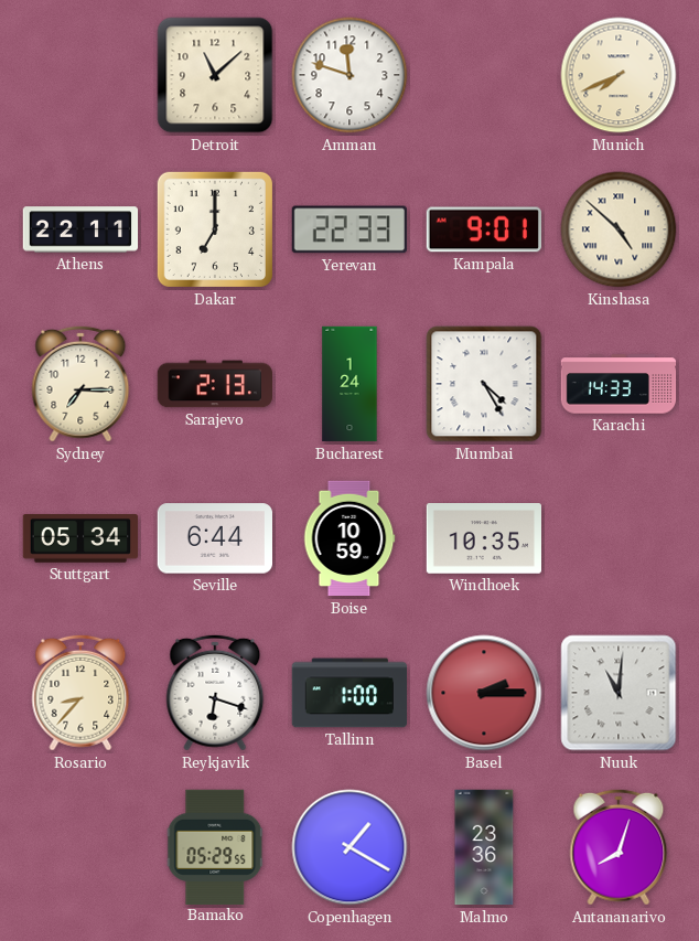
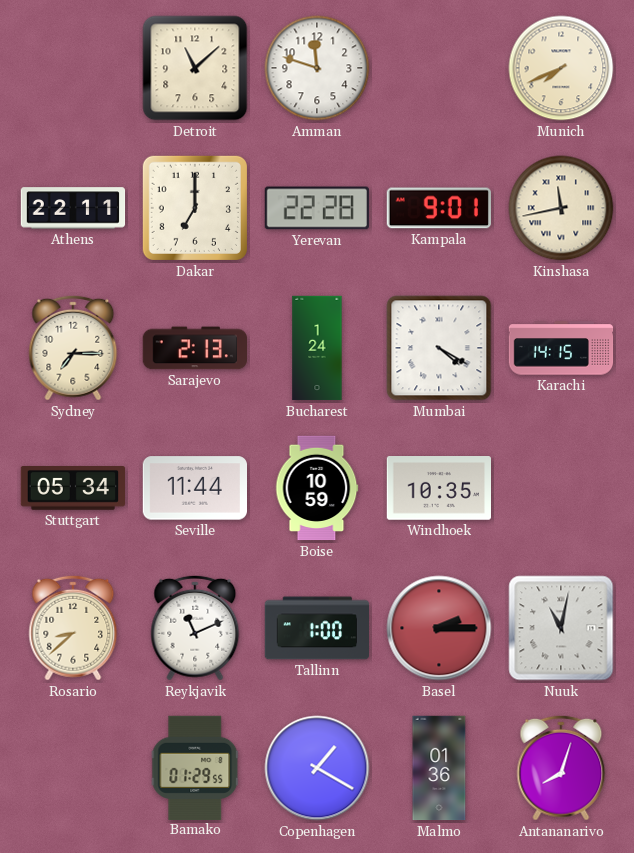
Yerevan: 22:33 -> 22:28 (317, 208)
Kinshasa: 4:52 -> 11:43 (561, 208)
Mumbai: 4:25 -> 4:20 (439, 348)
Karachi: 14:33 -> 14:15 (561, 348)
Seville: 6:44 -> 11:44 (194, 488)
Rosario: 8:37 -> 8:38 (73, 628)
Reykjavik: 6:18 -> 11:11 (195, 628)
Nuuk: 11:01 -> 11:02 (561, 628)
Bamako: 05:29 -> 01:29 (195, 767)
Malmo: 23:36 -> 01:36 (439, 768)
